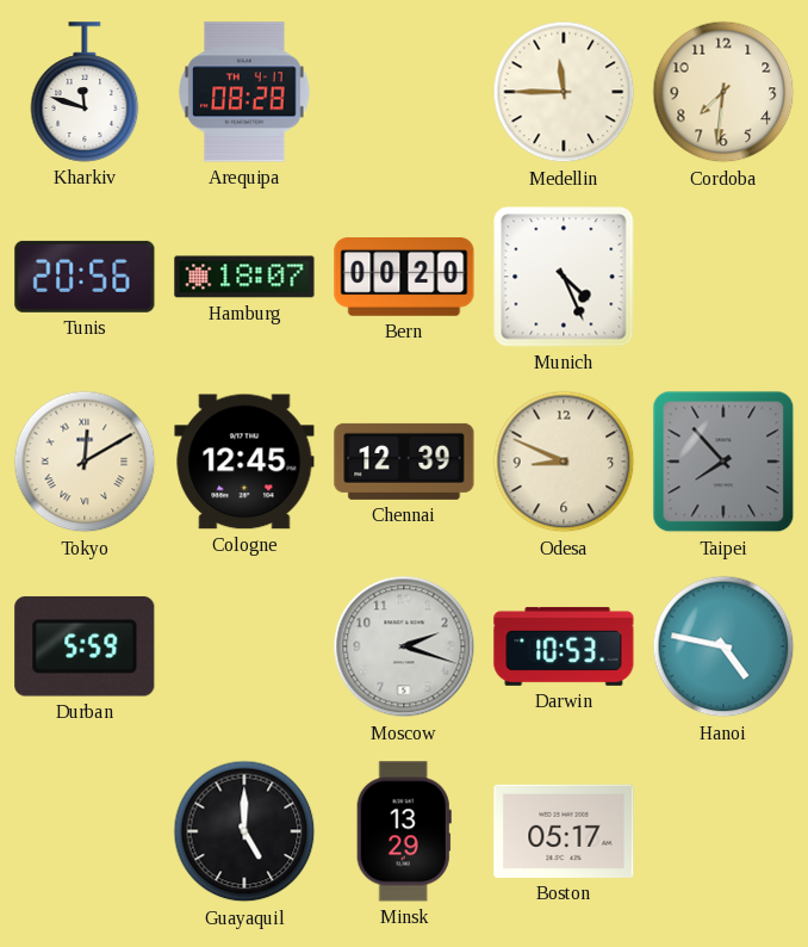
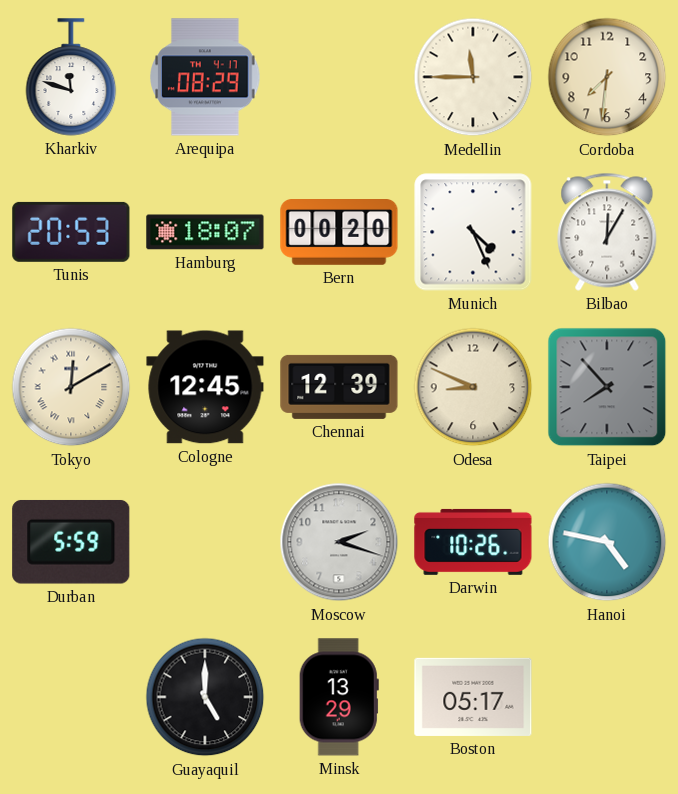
Arequipa: 08:28 -> 08:29 (205, 77)
Tunis: 20:56 -> 20:53 (71, 232)
Bilbao: none -> 12:05 (607, 232)
Darwin: 10:53 -> 10:26 (473, 542)
